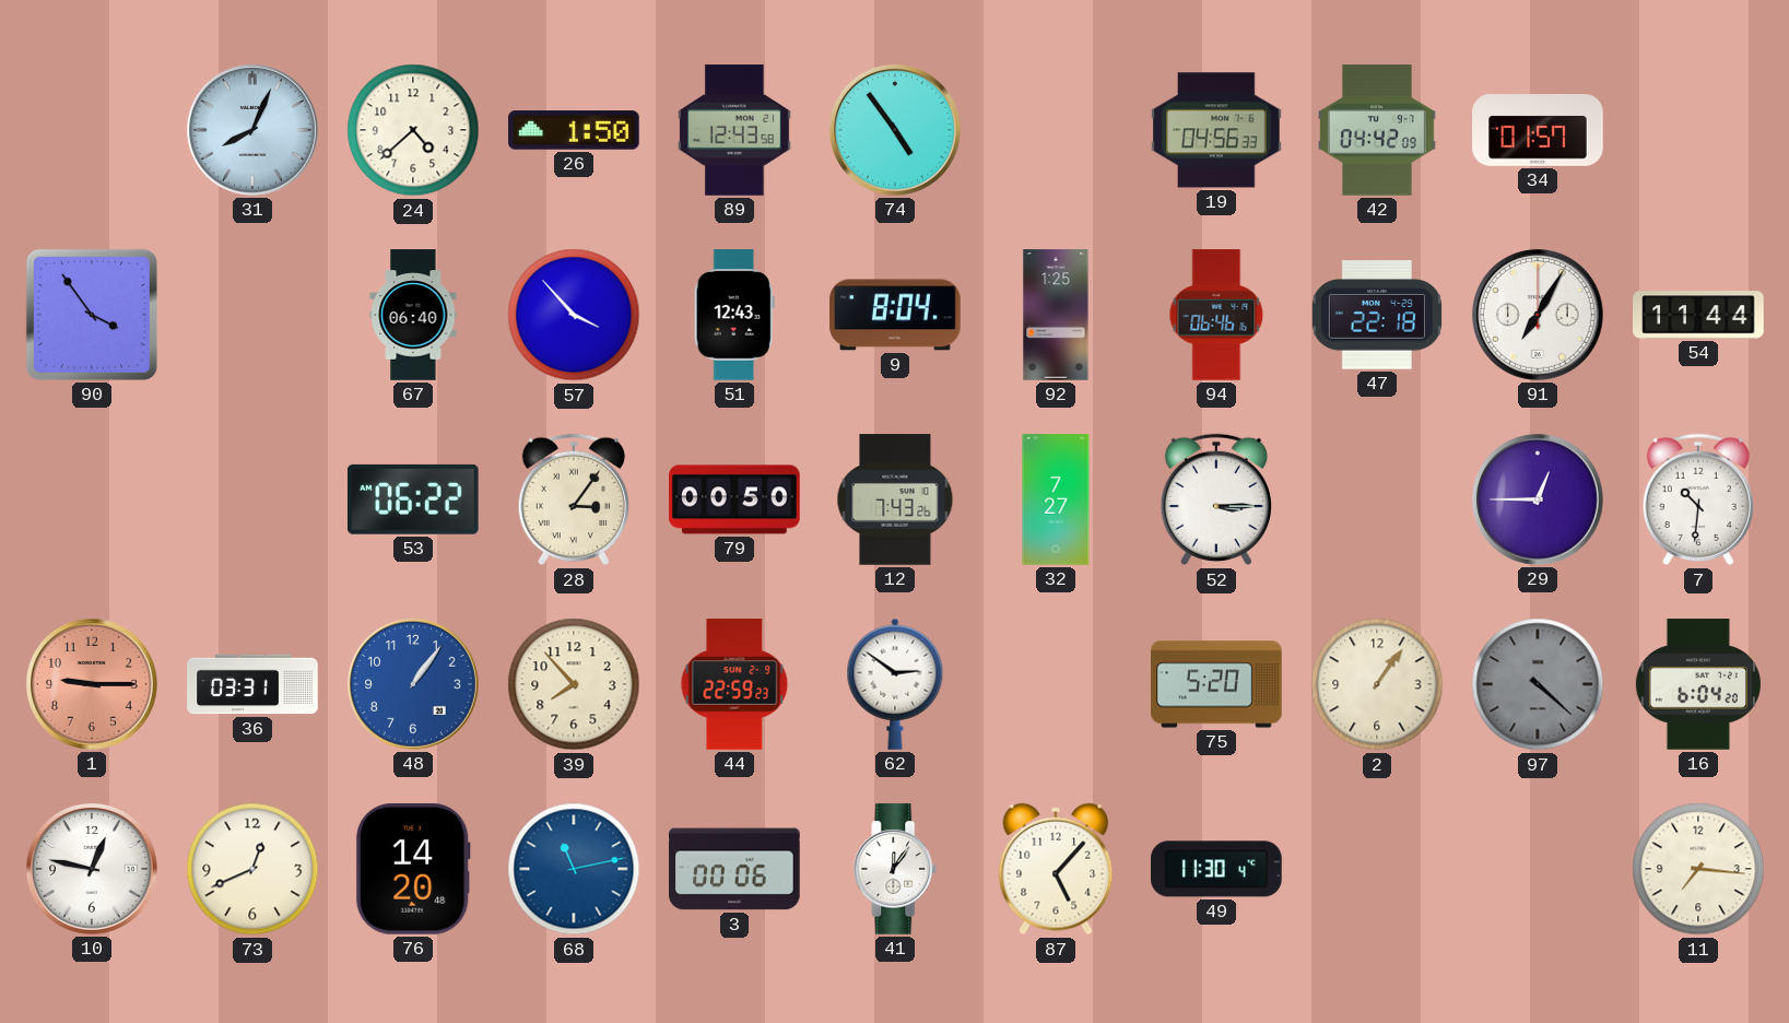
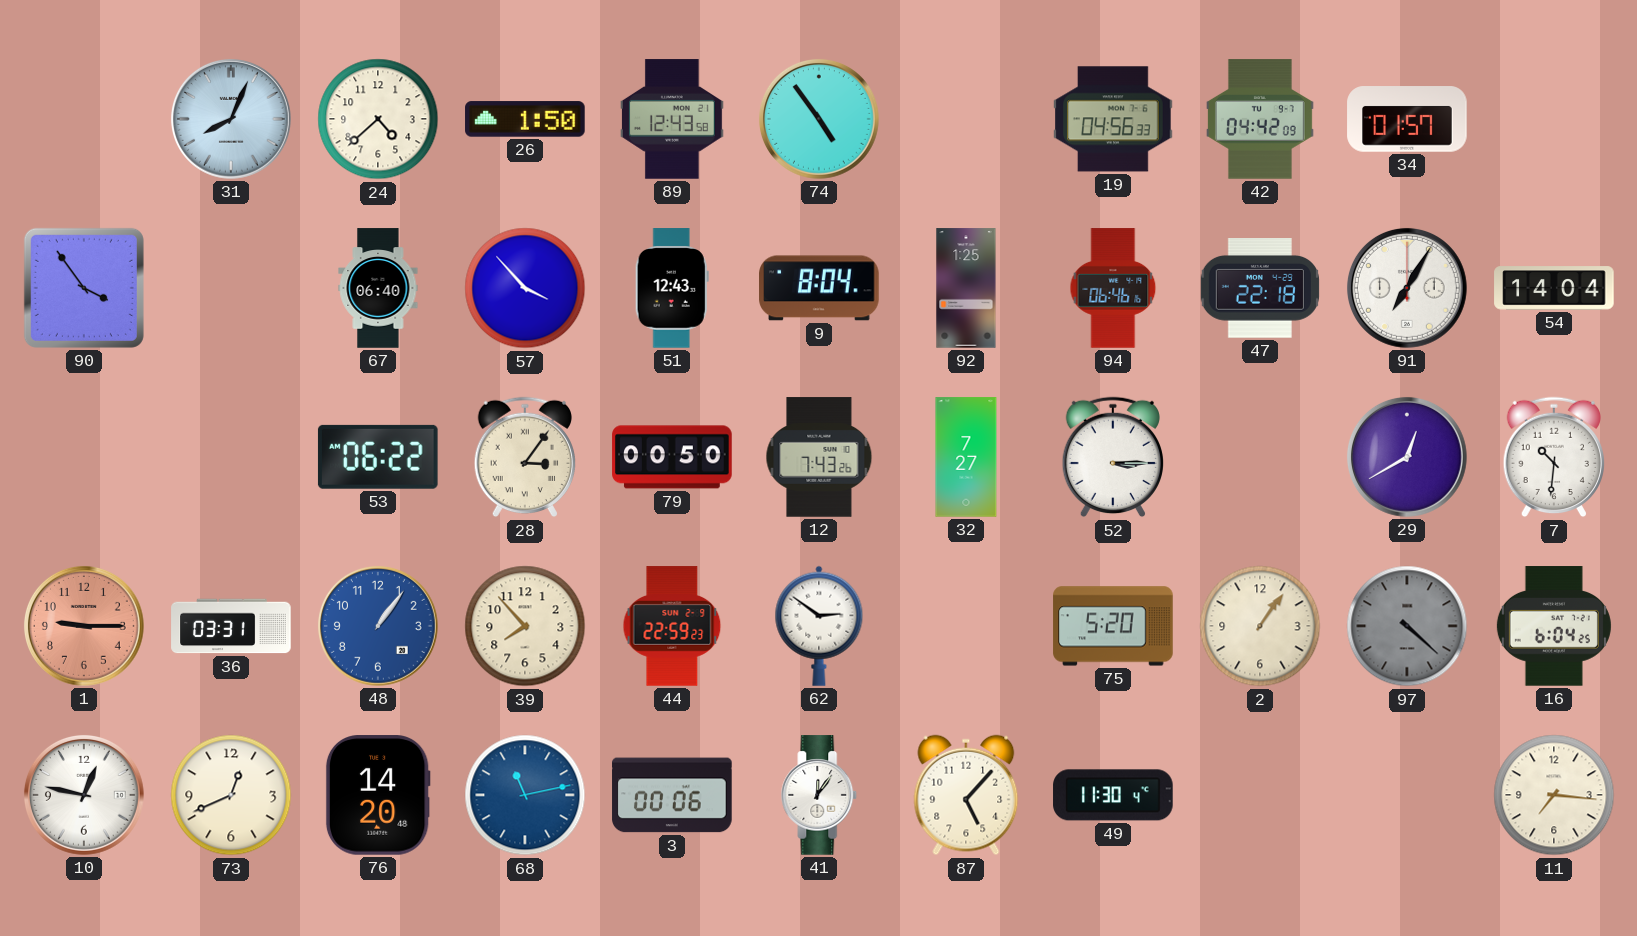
54: 11:44 -> 14:04 (1554, 288)
29: 12:45 -> 12:40 (1407, 457)
16: 6:04:20 -> 6:04:25 (1554, 626)
